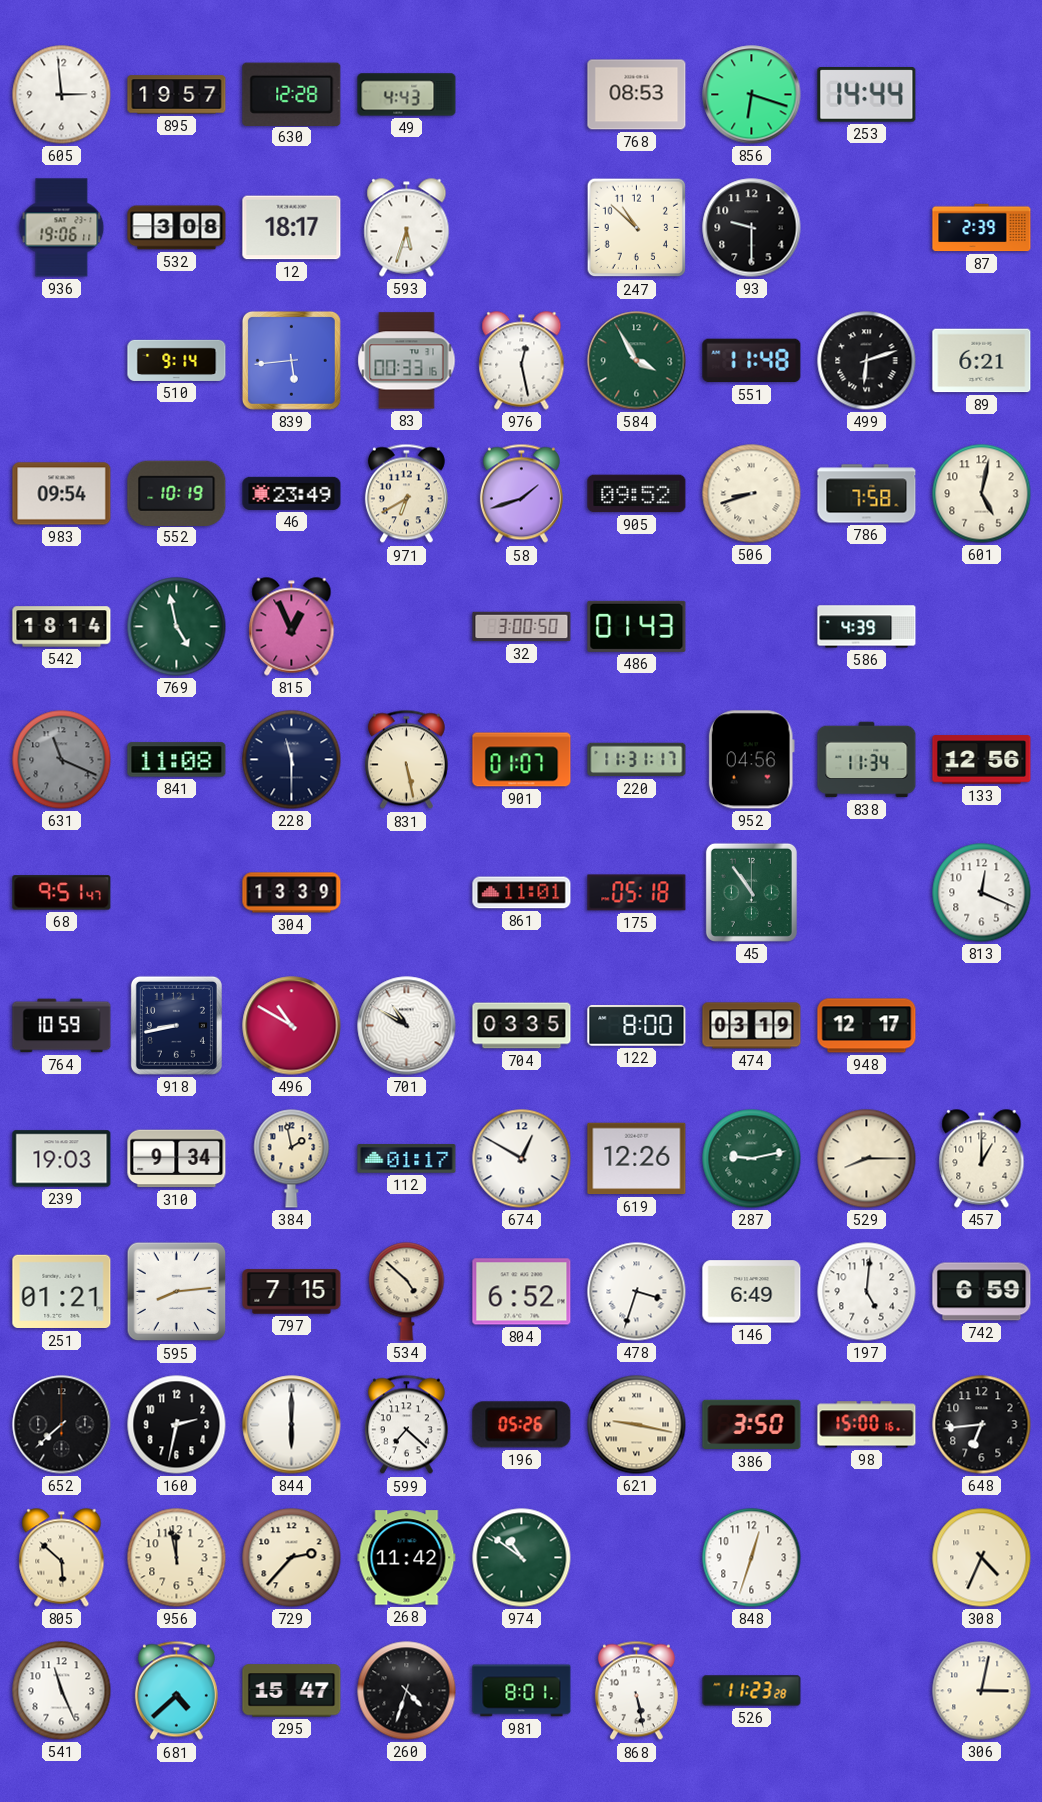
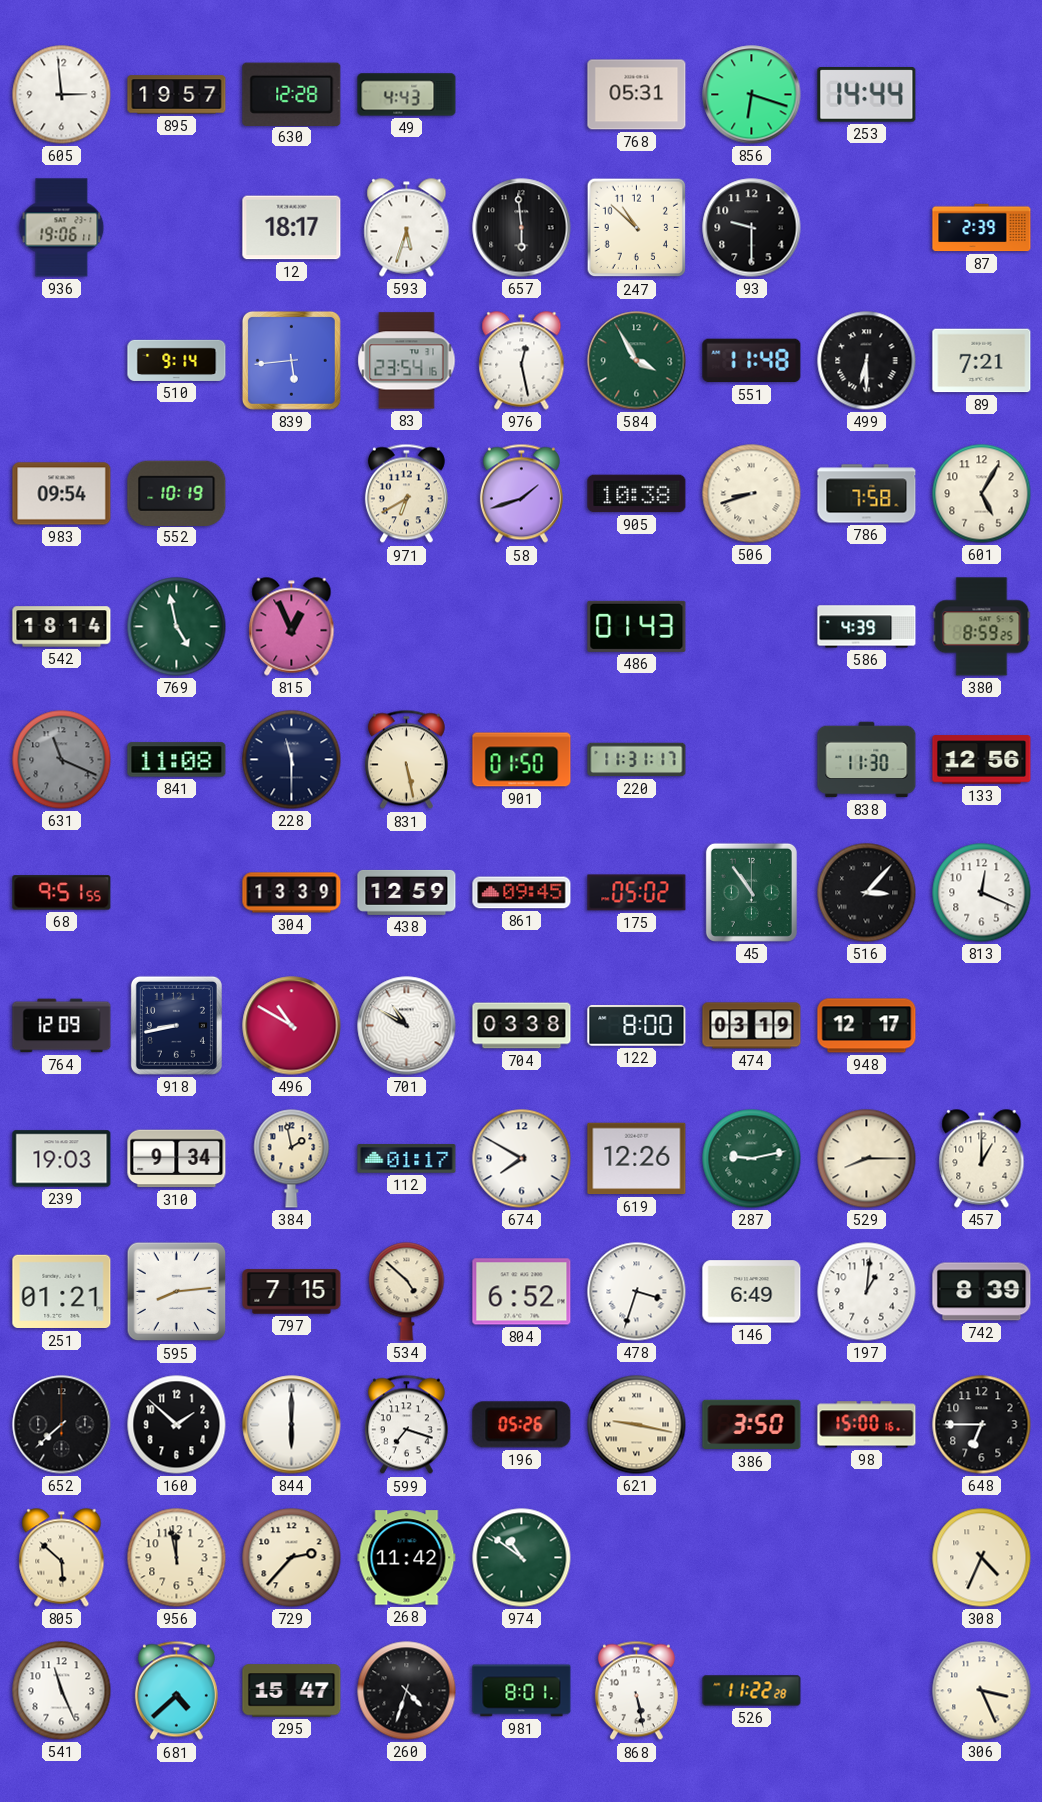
768: 08:53 -> 05:31 (637, 95)
532: 3:08 -> none (177, 228)
657: none -> 5:59 (522, 228)
83: 00:33 -> 23:54 (407, 361)
499: 6:12 -> 6:30 (867, 361)
89: 6:21 -> 7:21 (982, 361)
46: 23:49 -> none (292, 493)
905: 09:52 -> 10:38 (637, 494)
601: 5:02 -> 5:05 (982, 494)
32: 3:00 -> none (522, 627)
380: none -> 8:59 (982, 627)
901: 01:07 -> 01:50 (522, 760)
952: 04:56 -> none (751, 760)
838: 11:34 -> 11:30 (867, 760)
68: 9:51:47 -> 9:51:55 (62, 893)
438: none -> 12:59 (407, 892)
861: 11:01 -> 09:45 (522, 893)
175: 05:18 -> 05:02 (637, 893)
516: none -> 3:07 (867, 893)
764: 10:59 -> 12:09 (62, 1026)
704: 03:35 -> 03:38 (522, 1026)
674: 12:50 -> 7:50 (522, 1159)
197: 5:01 -> 1:01 (867, 1292)
742: 6:59 -> 8:39 (982, 1292)
160: 2:32 -> 1:52 (177, 1425)
599: 7:22 -> 7:18 (406, 1425)
648: 6:44 -> 6:45 (982, 1425)
848: 12:33 -> none (752, 1558)
526: 11:23 -> 11:22 (752, 1691)
306: 3:02 -> 3:26 (982, 1691)
